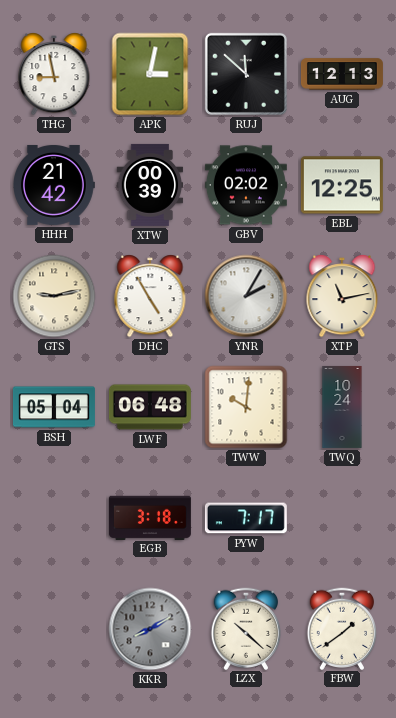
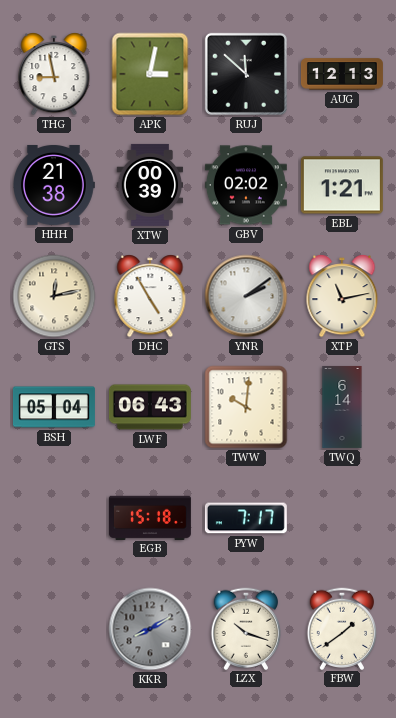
HHH: 21:42 -> 21:38 (54, 185)
EBL: 12:25 -> 1:21 (342, 185)
GTS: 9:13 -> 12:13 (54, 296)
YNR: 2:05 -> 2:09 (246, 296)
LWF: 06:48 -> 06:43 (150, 407)
TWQ: 10:24 -> 6:14 (342, 407)
EGB: 3:18 -> 15:18 (150, 517)
LZX: 10:22 -> 10:18 (246, 628)
